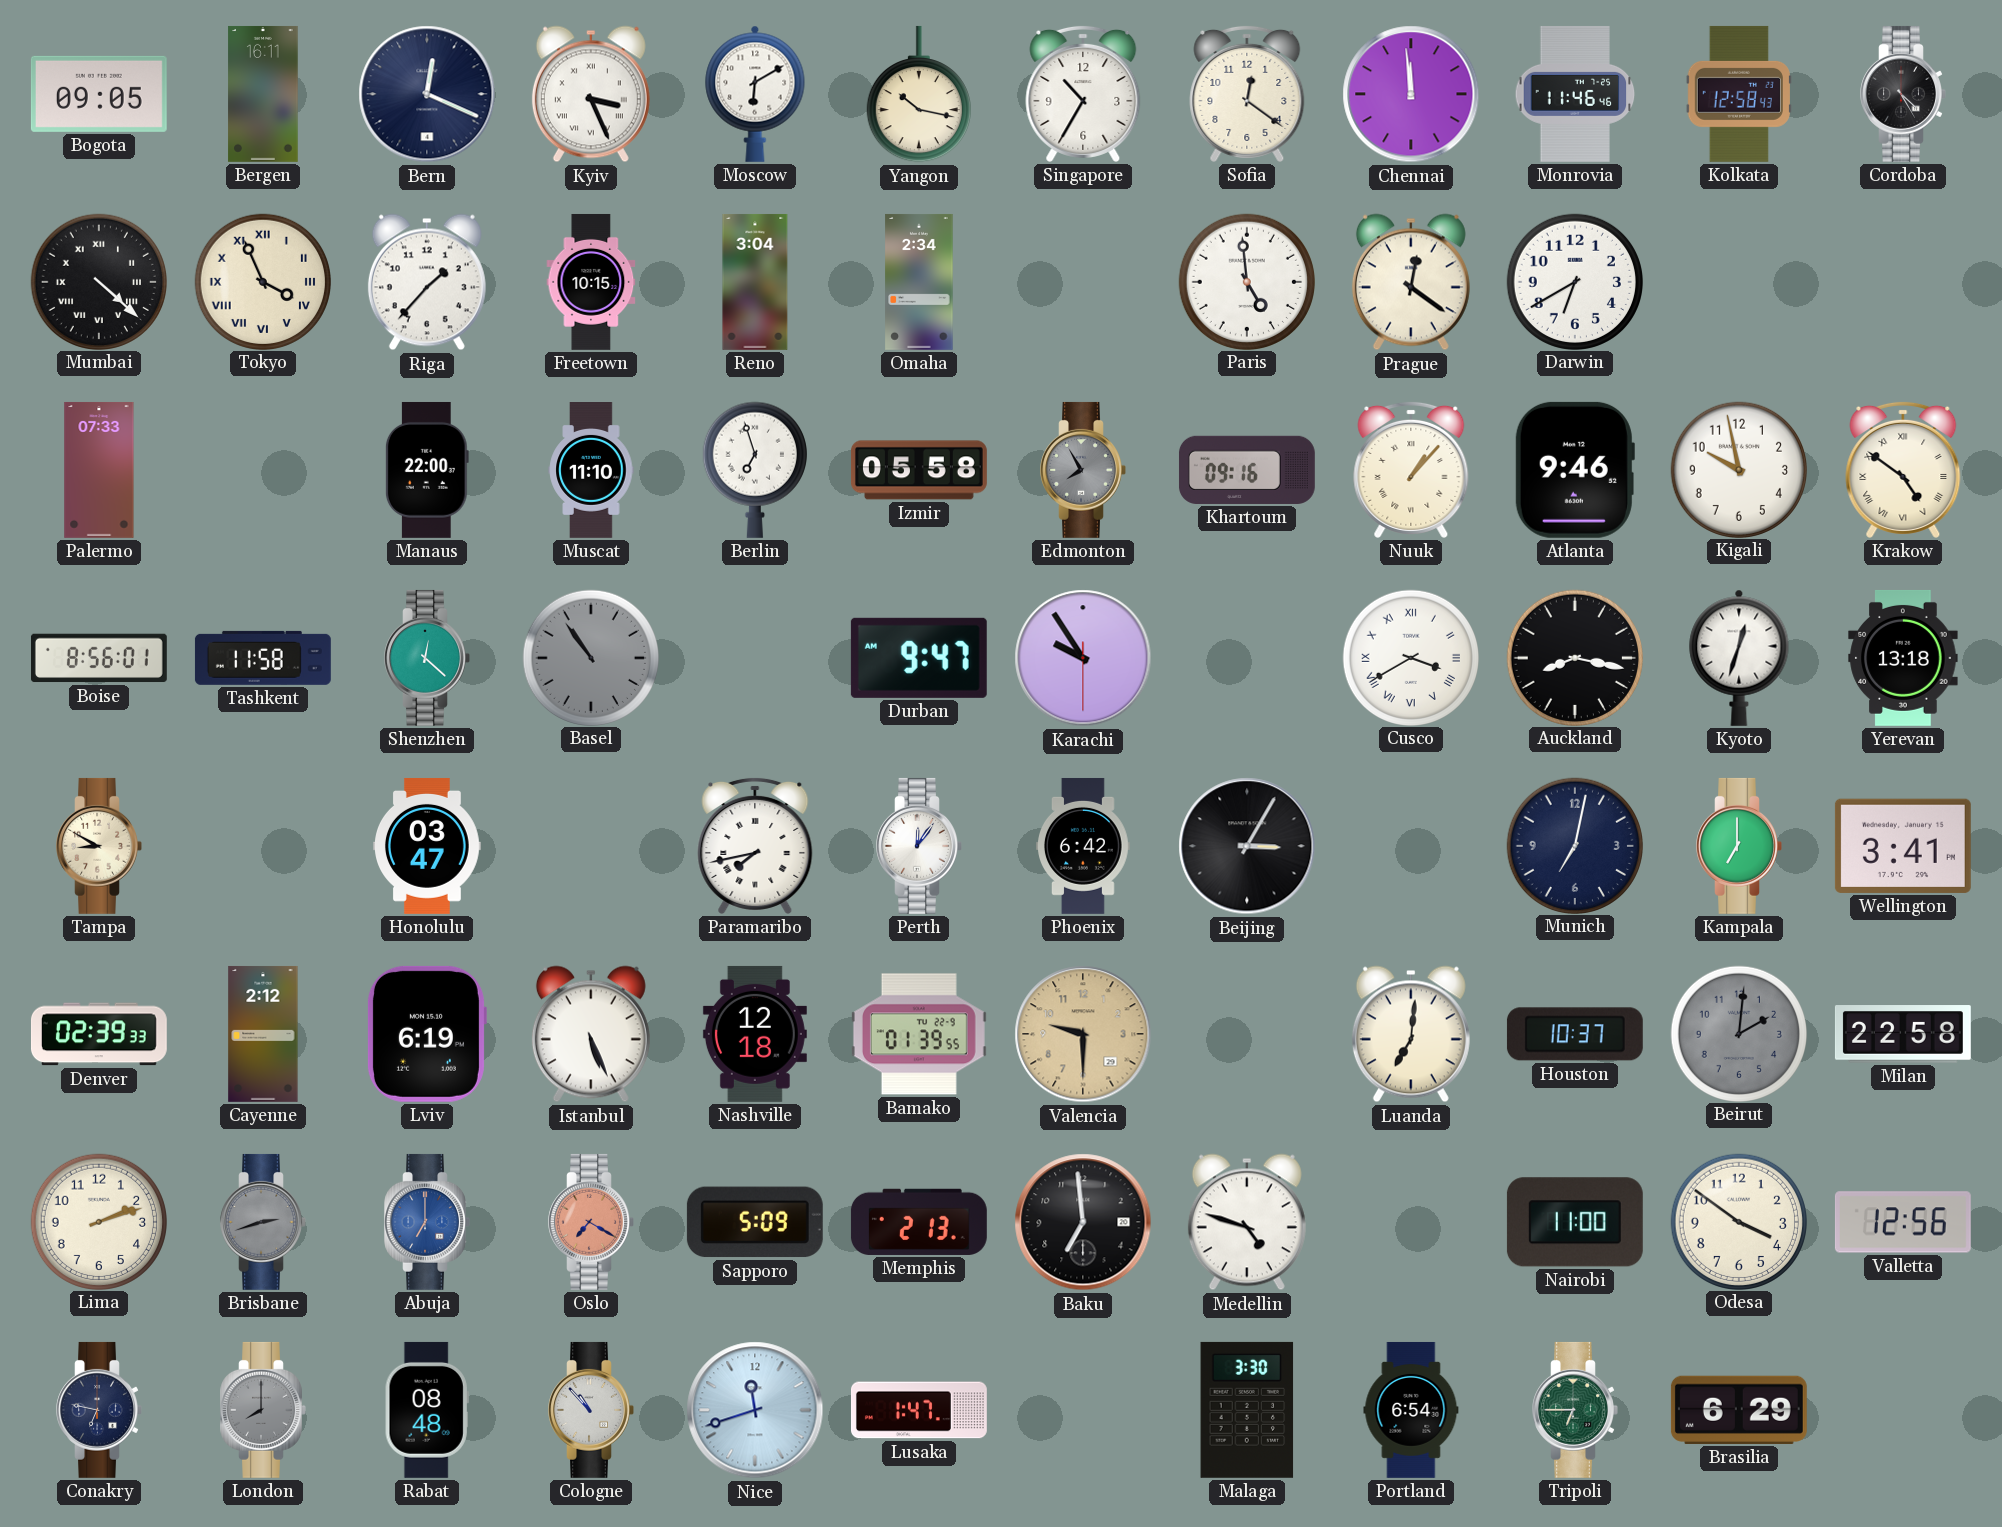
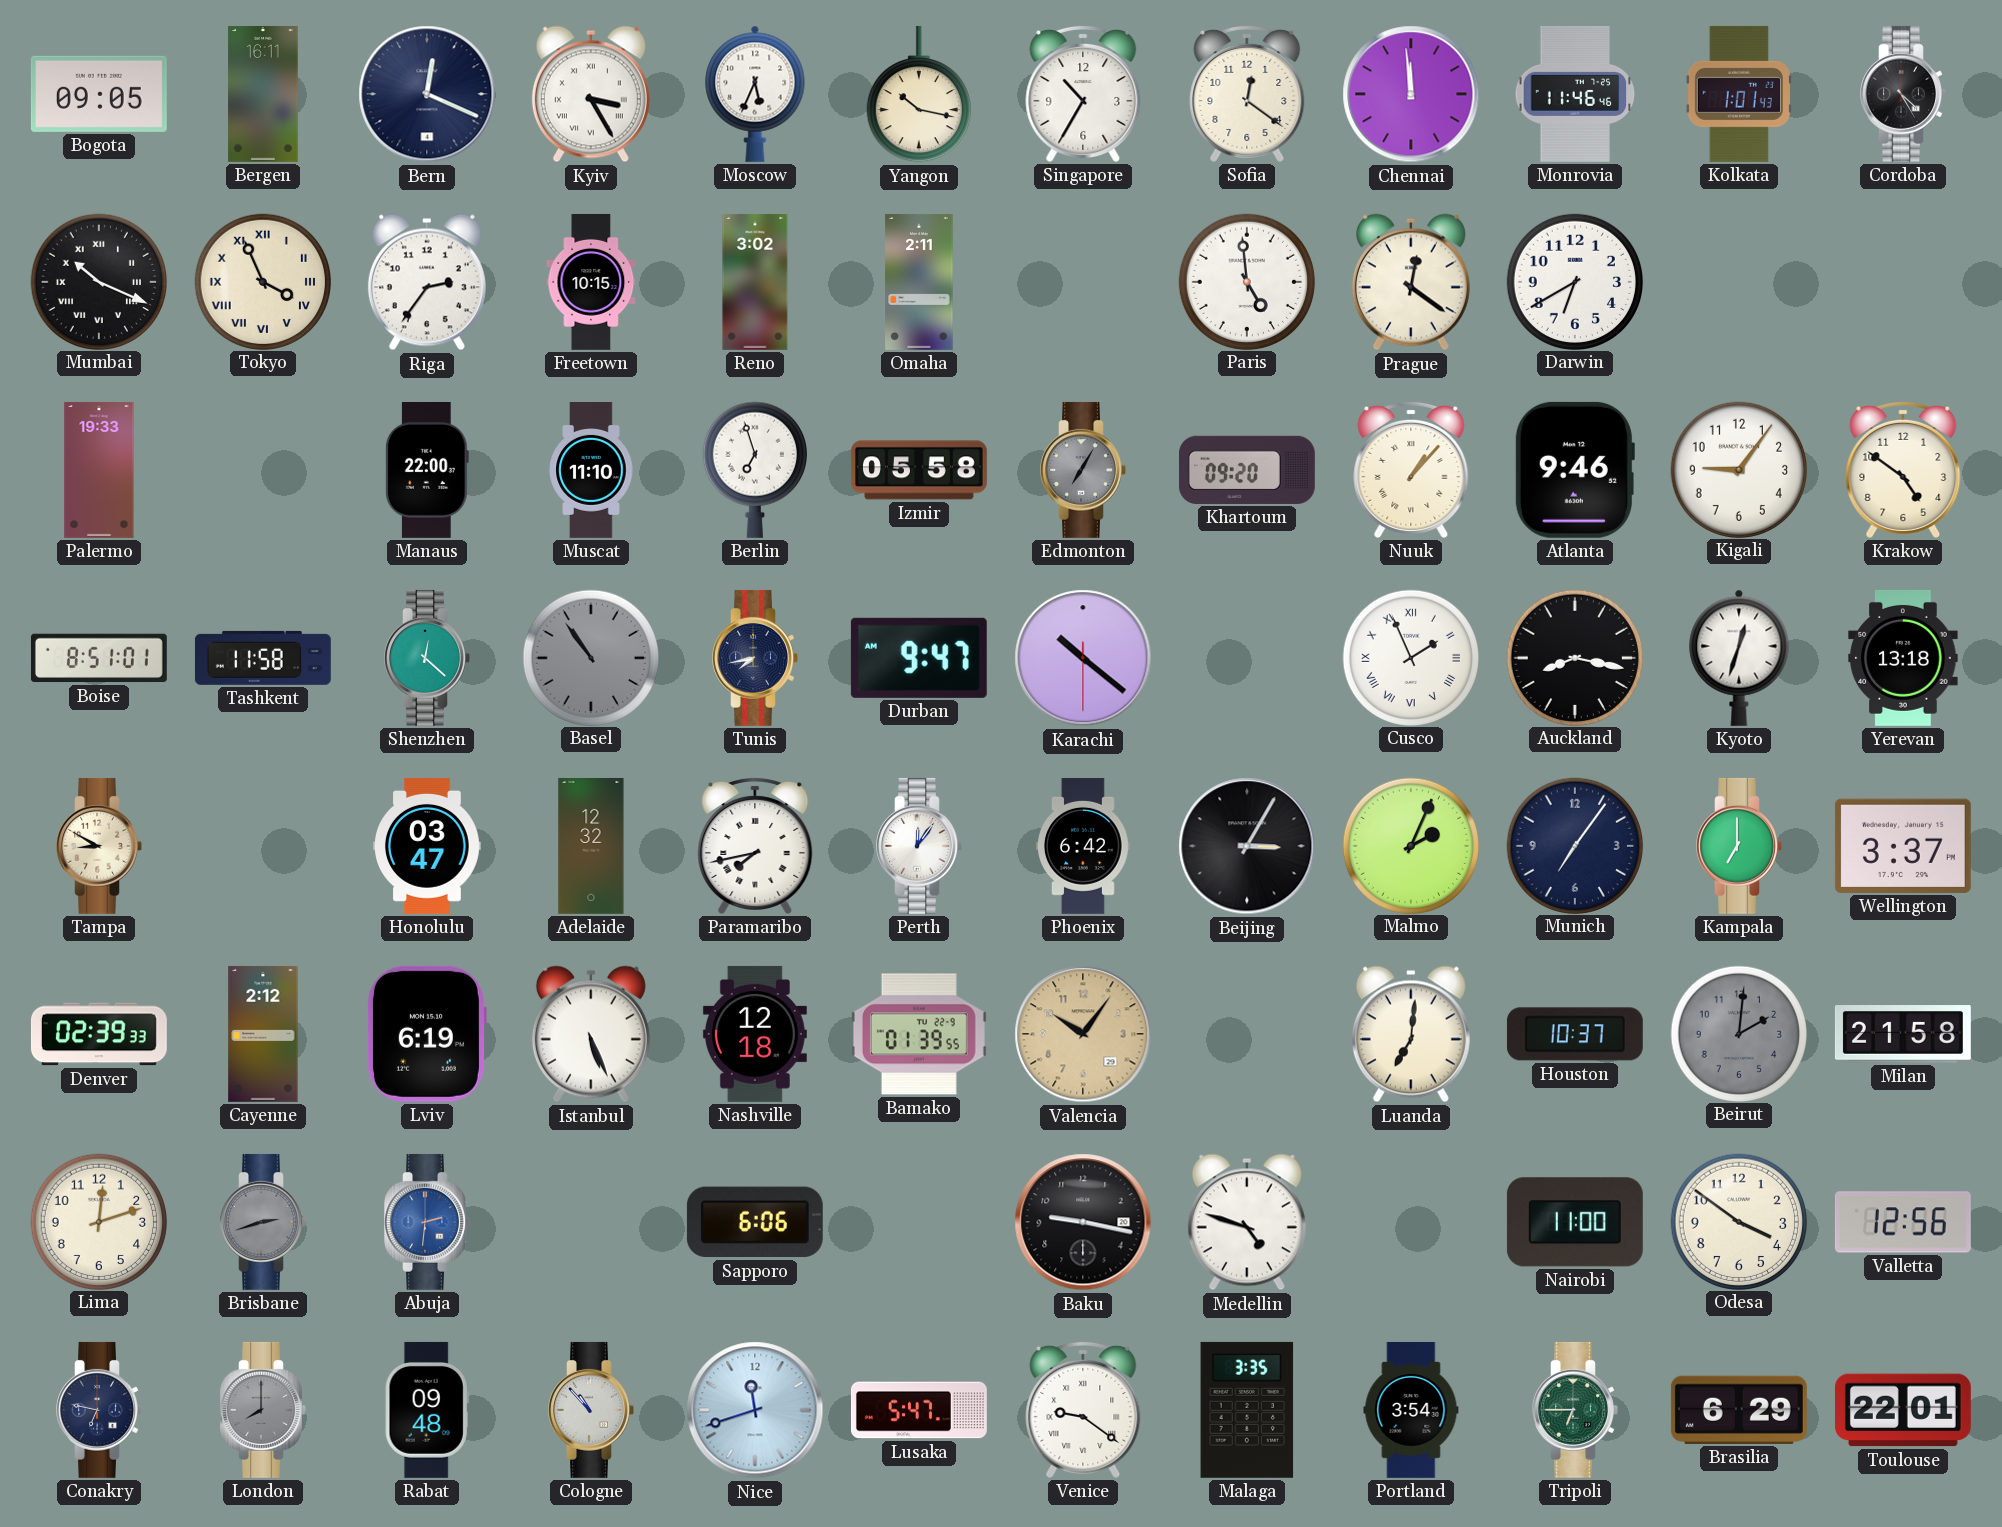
Kyiv: 3:26 -> 3:25 (591, 94)
Moscow: 6:10 -> 5:34 (755, 94)
Kolkata: 12:58 -> 1:01 (1739, 94)
Mumbai: 4:22 -> 10:19 (98, 281)
Riga: 1:37 -> 2:36 (427, 282)
Reno: 3:04 -> 3:02 (755, 282)
Omaha: 2:34 -> 2:11 (919, 282)
Palermo: 07:33 -> 19:33 (99, 470)
Edmonton: 7:55 -> 7:05 (1083, 470)
Khartoum: 09:16 -> 09:20 (1247, 470)
Kigali: 9:58 -> 9:06 (1738, 469)
Krakow numerals: Roman -> Arabic (1903, 469)
Boise: 8:56 -> 8:51 (99, 658)
Tunis: none -> 7:43 (755, 658)
Karachi: 9:54 -> 10:21 (1083, 658)
Cusco: 3:40 -> 1:56 (1410, 657)
Adelaide: none -> 12:32 (591, 846)
Malmo: none -> 2:04 (1410, 845)
Munich: 7:02 -> 7:06 (1574, 845)
Wellington: 3:41 -> 3:37 (1903, 846)
Valencia: 9:30 -> 10:06 (1083, 1034)
Milan: 22:58 -> 21:58 (1903, 1034)
Lima: 2:12 -> 12:12 (98, 1221)
Abuja: 7:00 -> 2:31 (427, 1222)
Oslo: 7:20 -> none (591, 1222)
Sapporo: 5:09 -> 6:06 (755, 1222)
Memphis: 2:13 -> none (919, 1222)
Baku: 6:59 -> 9:17 (1083, 1222)
Rabat: 08:48 -> 09:48 (427, 1410)
Lusaka: 1:47 -> 5:47 (919, 1410)
Venice: none -> 9:21 (1083, 1409)
Malaga: 3:30 -> 3:35 (1247, 1410)
Portland: 6:54 -> 3:54 (1411, 1410)
Toulouse: none -> 22:01 (1903, 1410)
